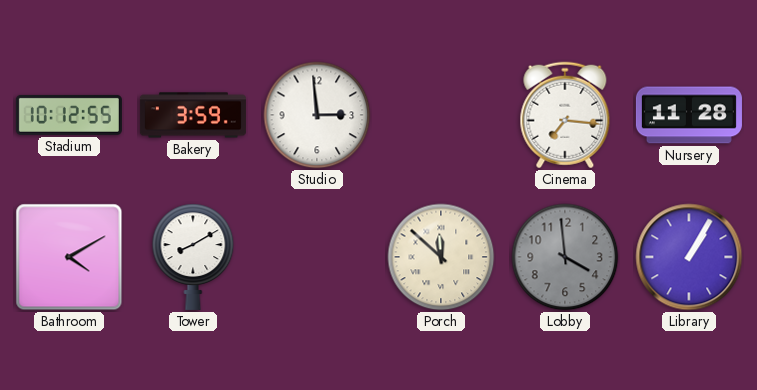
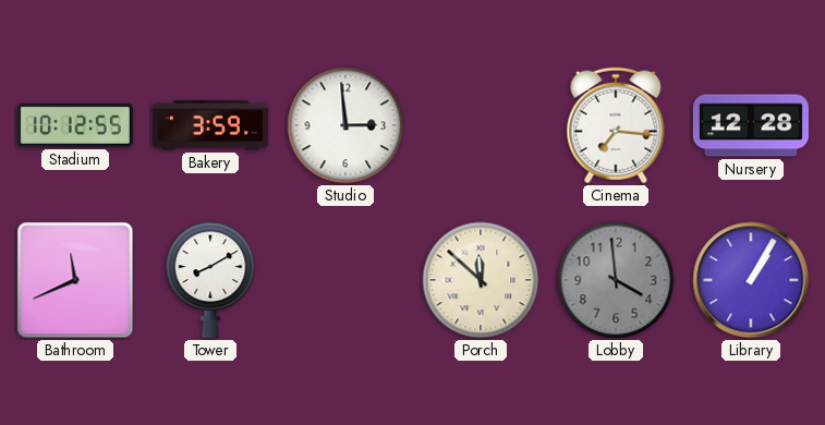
Nursery: 11:28 -> 12:28 (751, 125)
Bathroom: 4:10 -> 11:41 (75, 280)
